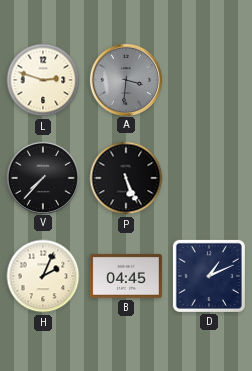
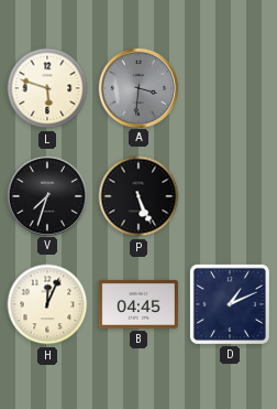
L: 2:48 -> 5:48 (47, 88)
V: 7:37 -> 7:33 (46, 195)
H: 2:04 -> 12:04 (47, 304)
